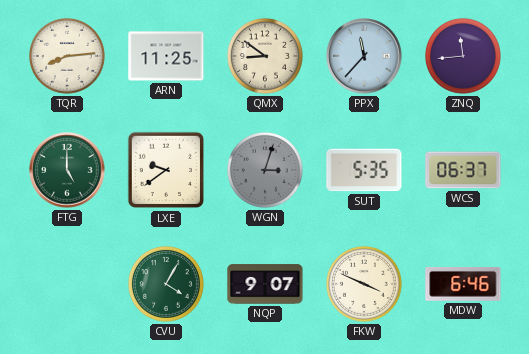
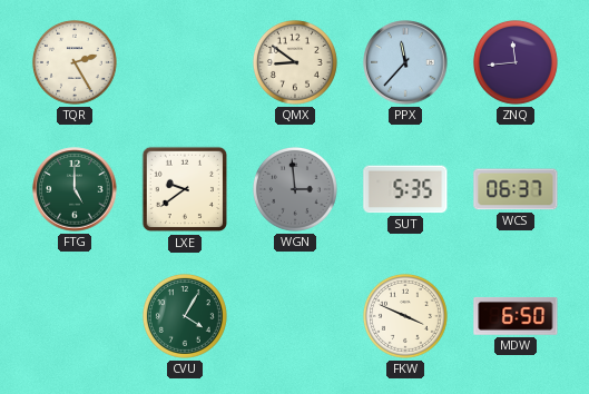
TQR: 8:14 -> 2:25 (75, 62)
ARN: 11:25 -> none (166, 56)
WGN: 3:03 -> 2:59 (295, 189)
NQP: 9:07 -> none (265, 284)
MDW: 6:46 -> 6:50 (516, 316)
